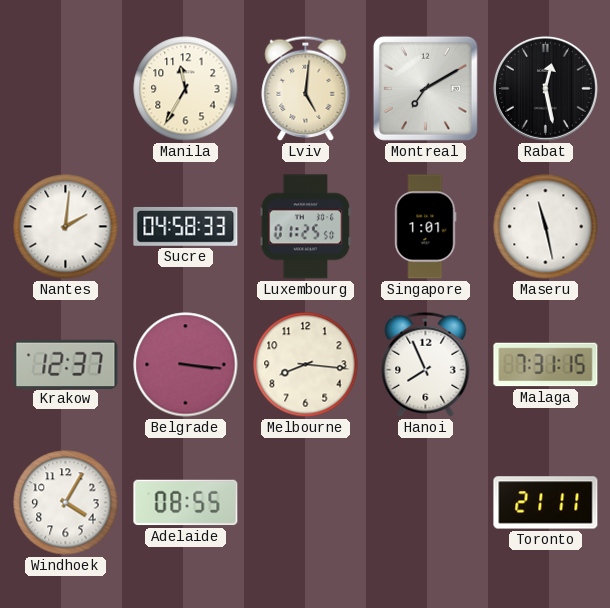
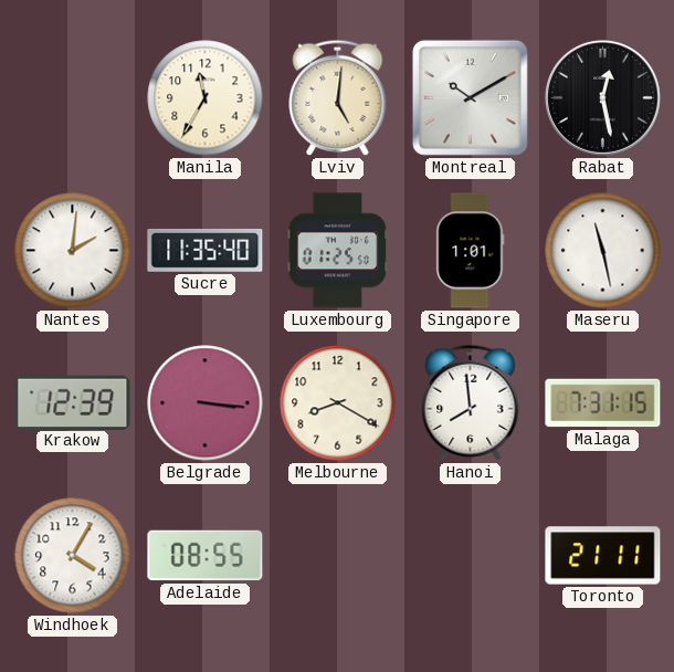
Montreal: 7:10 -> 10:10 (470, 97)
Sucre: 04:58 -> 11:35 (206, 250)
Krakow: 12:37 -> 12:39 (73, 402)
Melbourne: 8:16 -> 8:20 (338, 403)
Hanoi: 7:56 -> 7:59 (471, 402)
